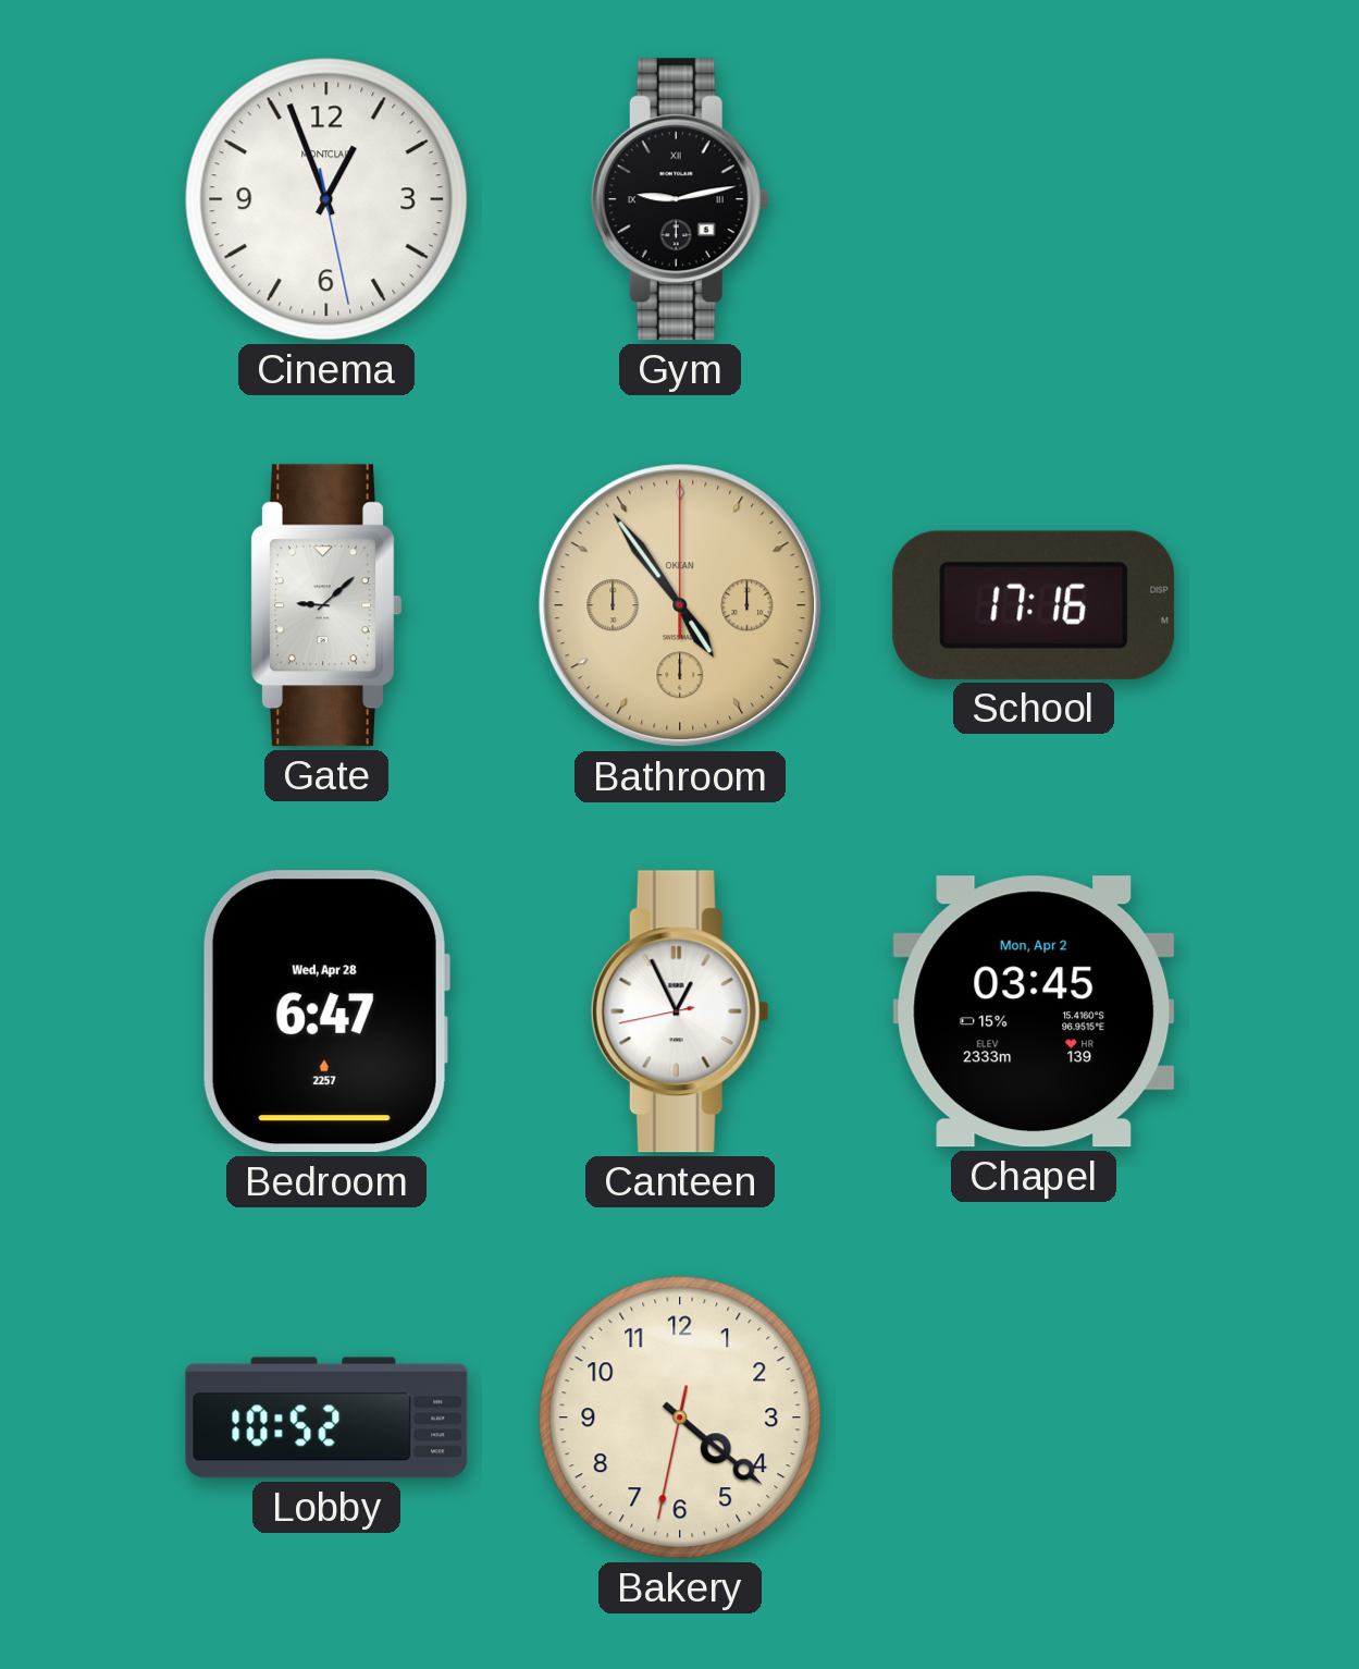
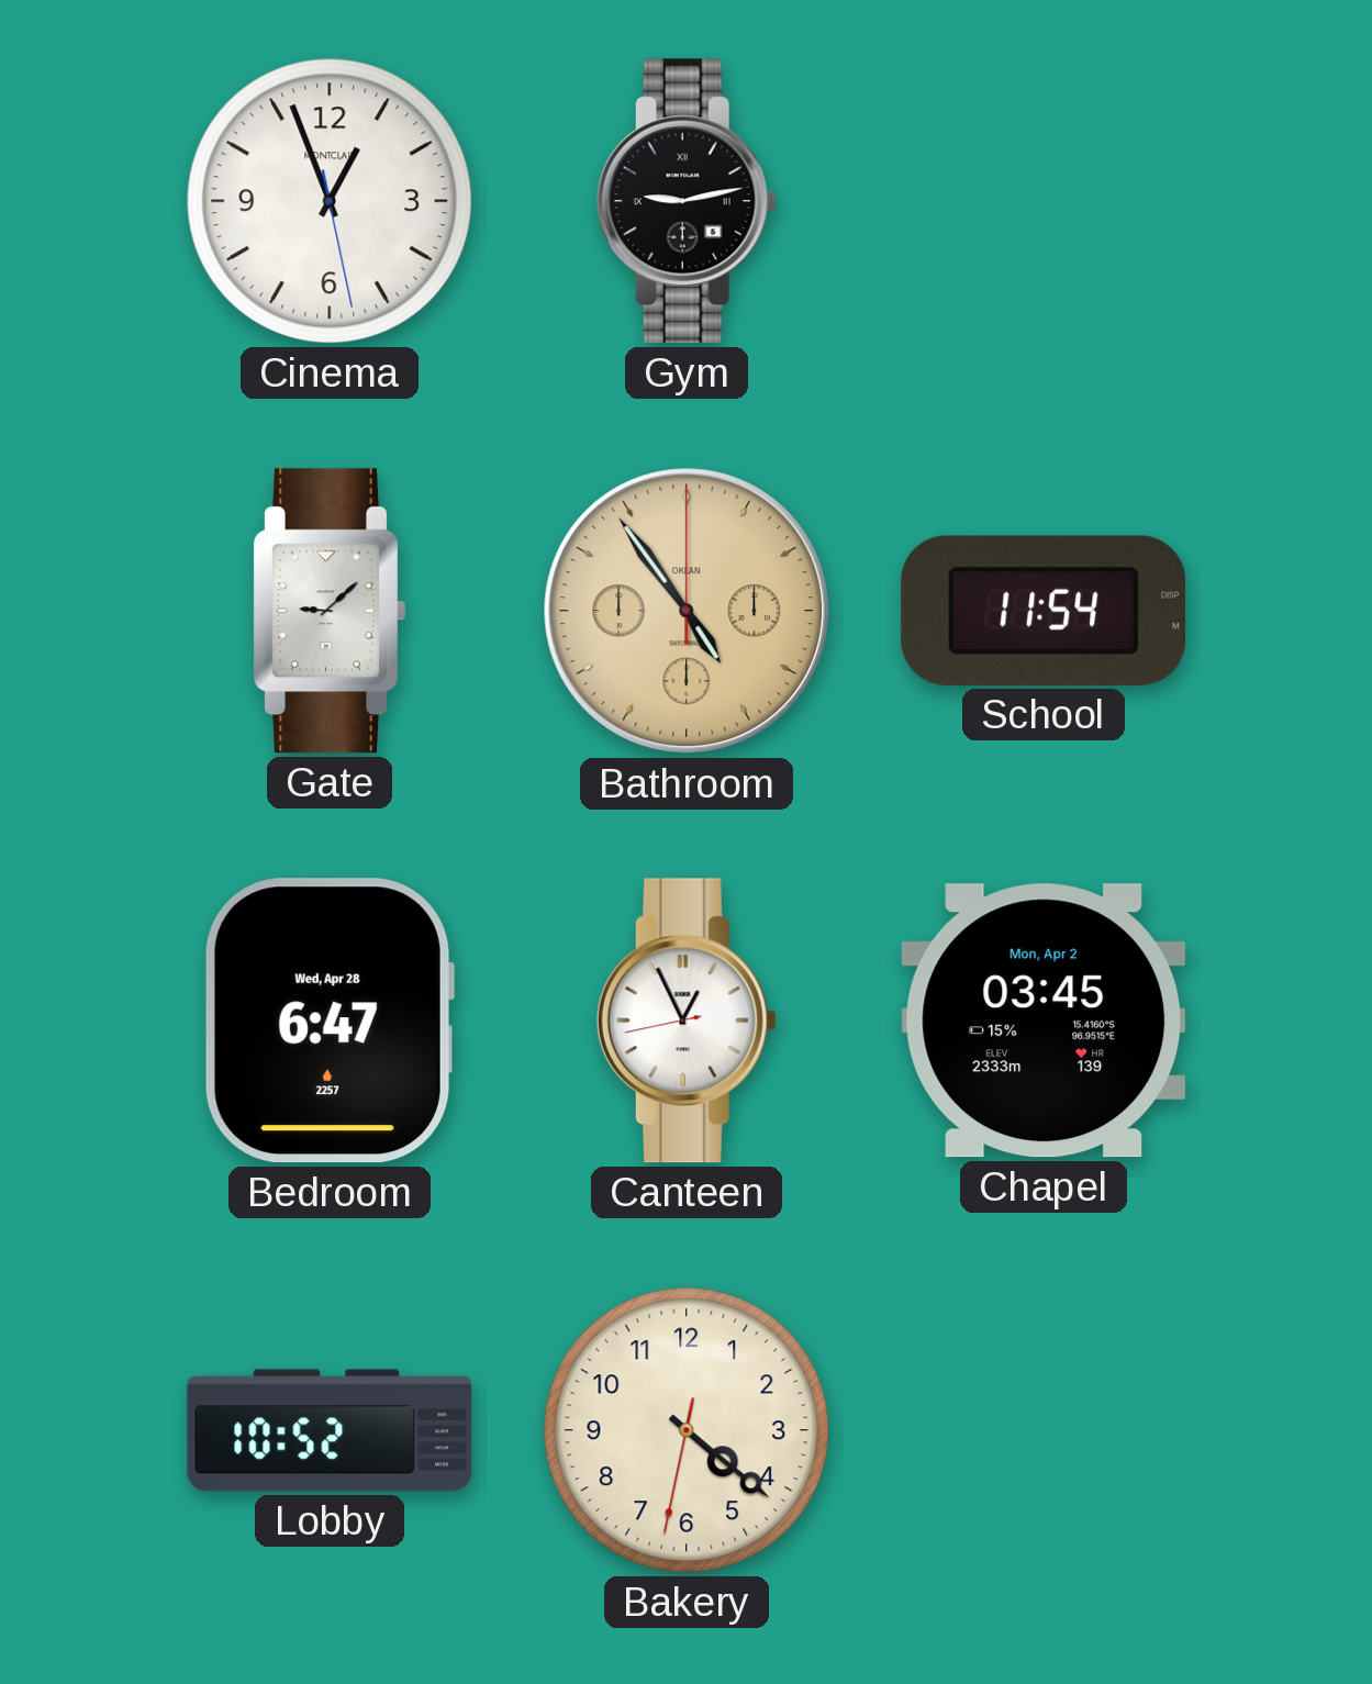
School: 17:16 -> 11:54 (1044, 611)
